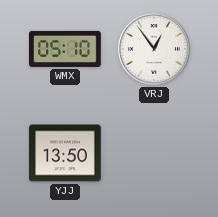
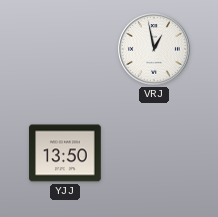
WMX: 05:10 -> none (65, 49)
VRJ: 12:54 -> 12:58 (155, 50)
